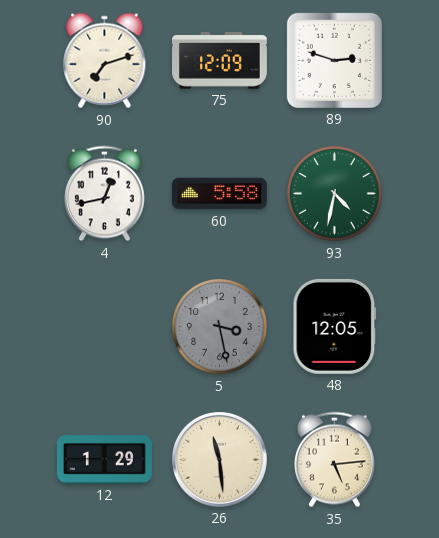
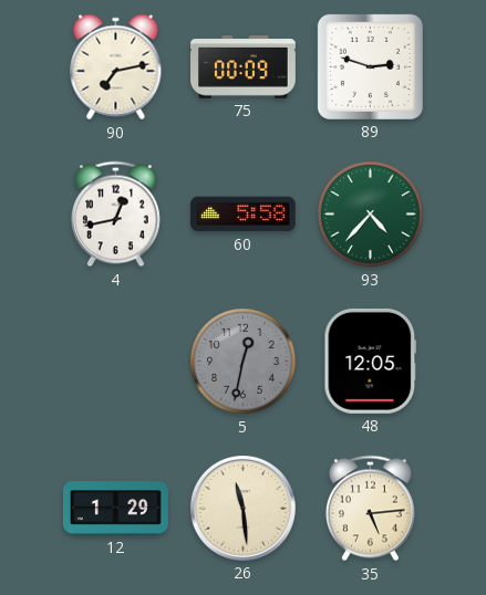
90: 7:12 -> 7:13 (116, 67)
75: 12:09 -> 00:09 (244, 67)
93: 4:32 -> 4:37 (371, 215)
5: 3:28 -> 12:32 (244, 362)
